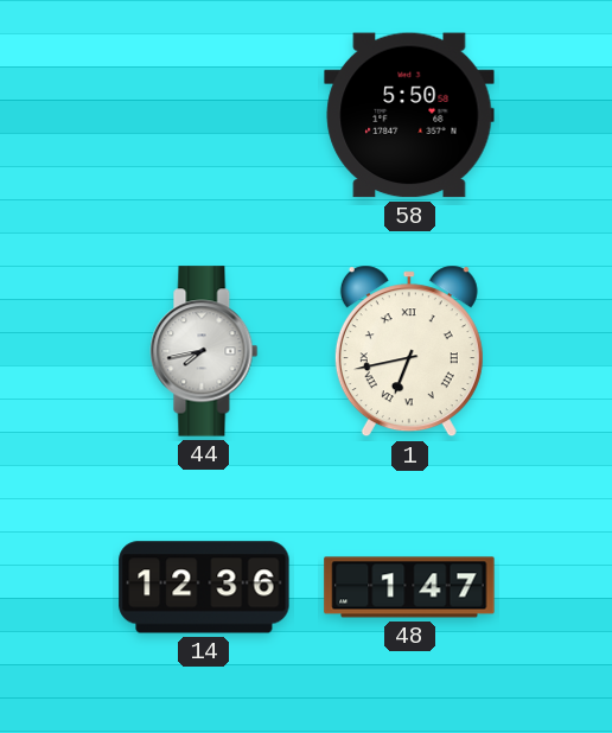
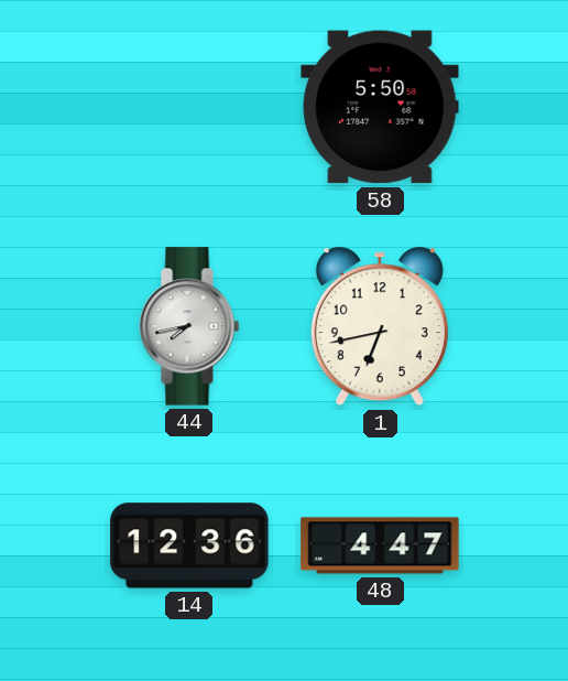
1 numerals: Roman -> Arabic (380, 326)
48: 1:47 -> 4:47 (380, 545)
